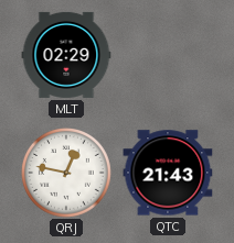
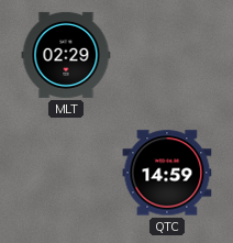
QRJ: 12:47 -> none (67, 174)
QTC: 21:43 -> 14:59 (167, 173)
